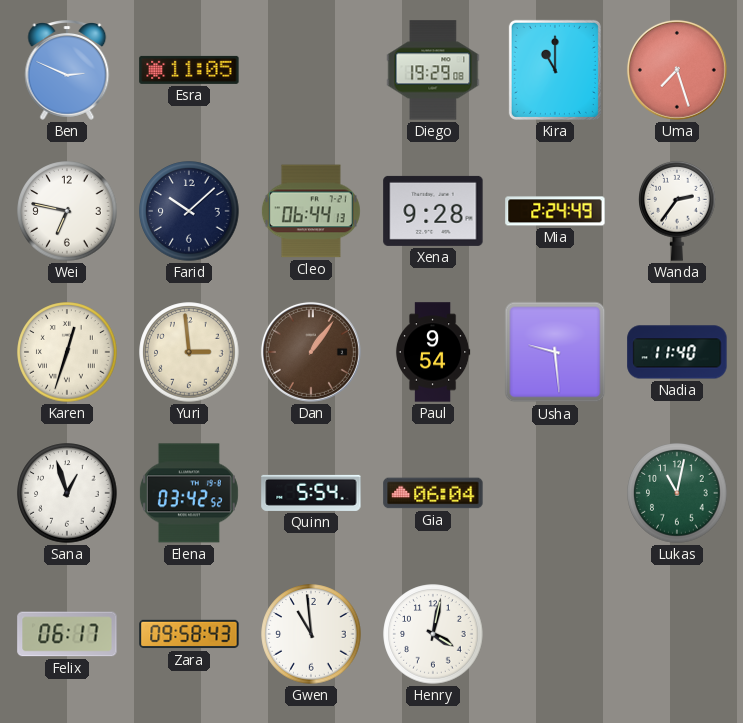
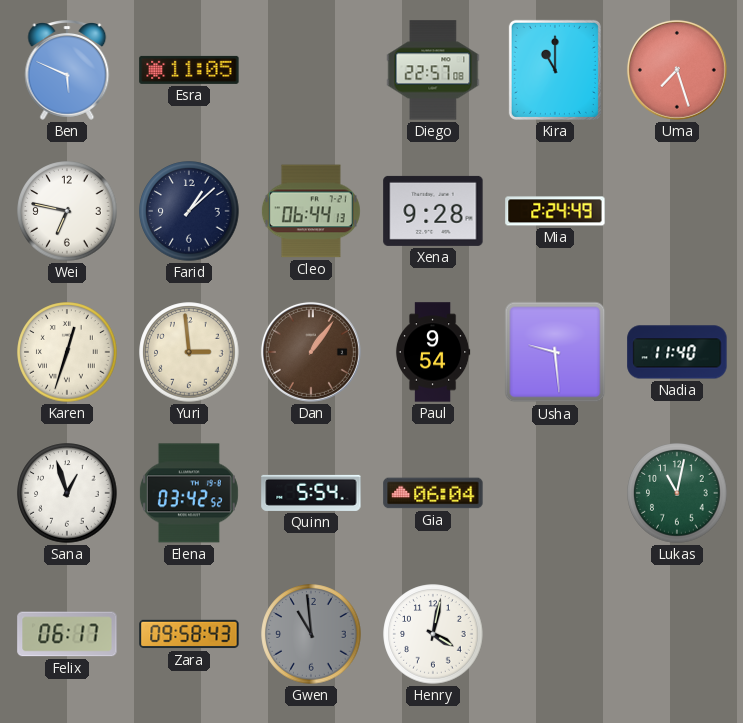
Ben: 2:49 -> 5:49 (67, 71)
Diego: 19:29 -> 22:57 (433, 70)
Farid: 10:08 -> 1:08 (189, 211)
Wanda: 2:36 -> none (677, 211)
Gwen dial: white -> grey (311, 634)
